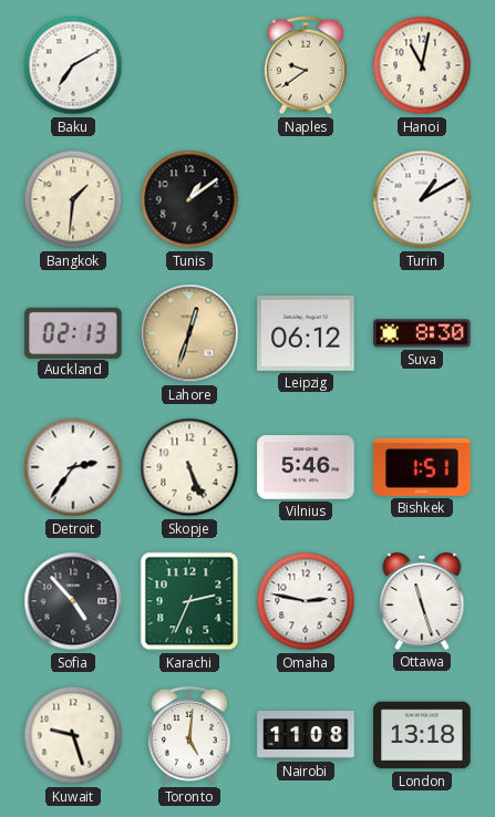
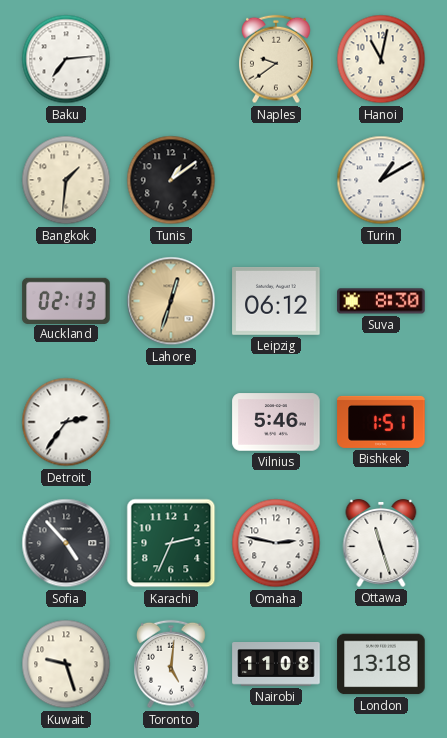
Baku: 7:10 -> 7:14 (66, 59)
Skopje: 5:26 -> none (189, 467)
